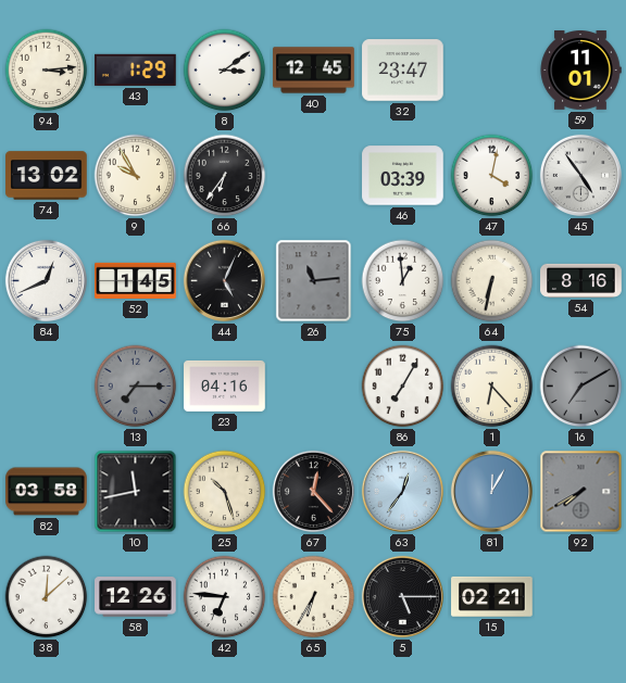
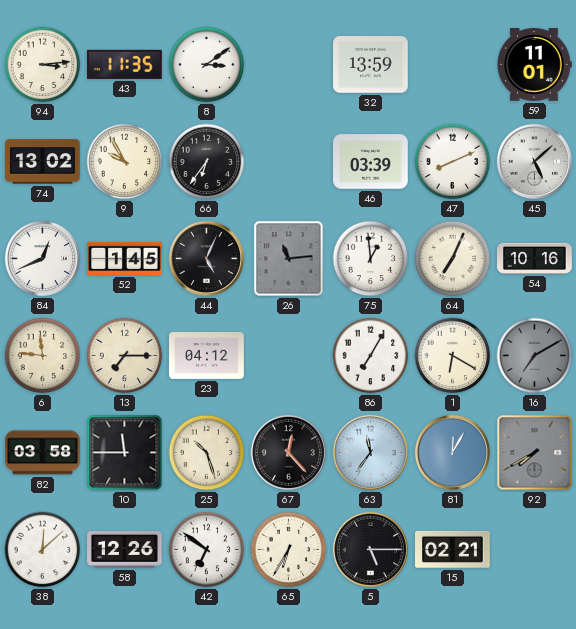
43: 1:29 -> 11:35 (125, 64)
40: 12:45 -> none (314, 71)
32: 23:47 -> 13:59 (371, 65)
47: 4:02 -> 8:11 (453, 162)
45: 4:54 -> 5:08 (534, 161)
64: 6:32 -> 7:04 (453, 259)
54: 8:16 -> 10:16 (535, 258)
6: none -> 11:46 (43, 356)
13 dial: grey -> cream (125, 356)
23: 04:16 -> 04:12 (207, 355)
1: 6:23 -> 6:20 (453, 356)
10: 11:43 -> 11:45 (125, 453)
63: 12:36 -> 11:36 (370, 452)
42: 6:46 -> 6:51 (207, 550)
